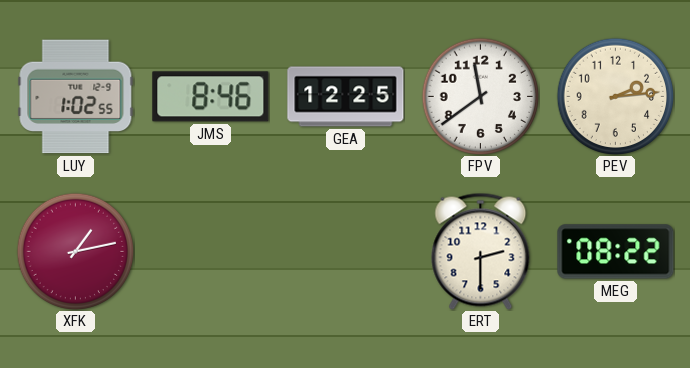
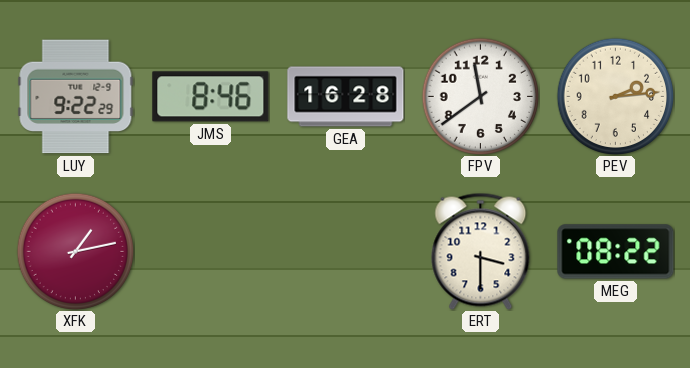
LUY: 1:02 -> 9:22 (76, 97)
GEA: 12:25 -> 16:28 (346, 97)
ERT: 2:30 -> 3:30 (481, 251)
